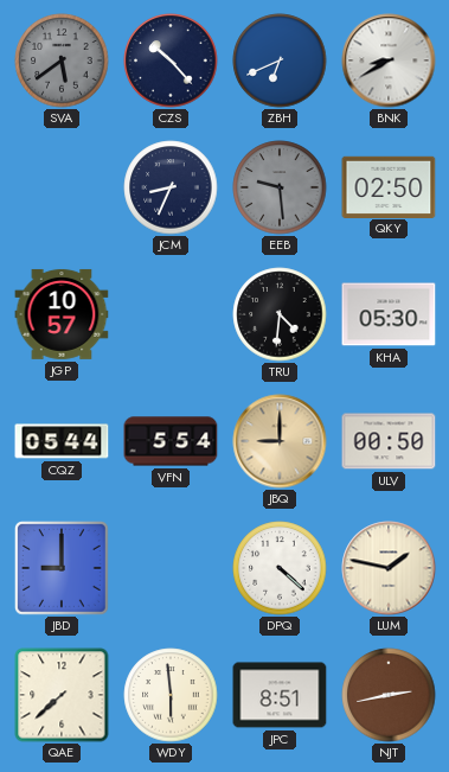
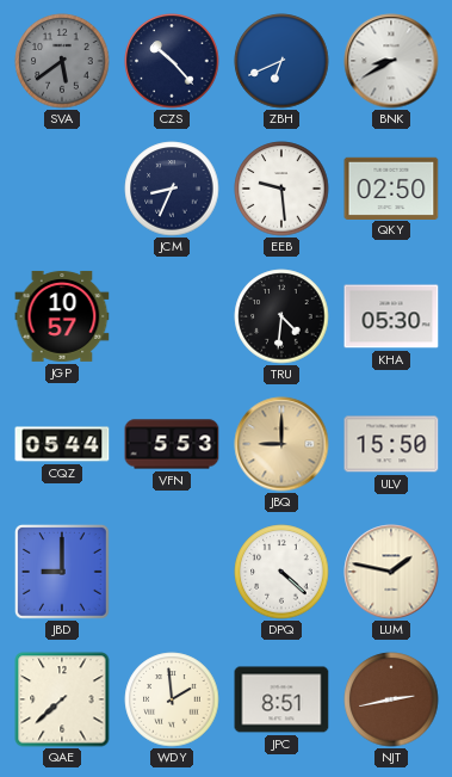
EEB dial: grey -> white (281, 189)
VFN: 5:54 -> 5:53 (172, 444)
ULV: 00:50 -> 15:50 (391, 444)
WDY: 5:59 -> 1:59 (172, 699)
